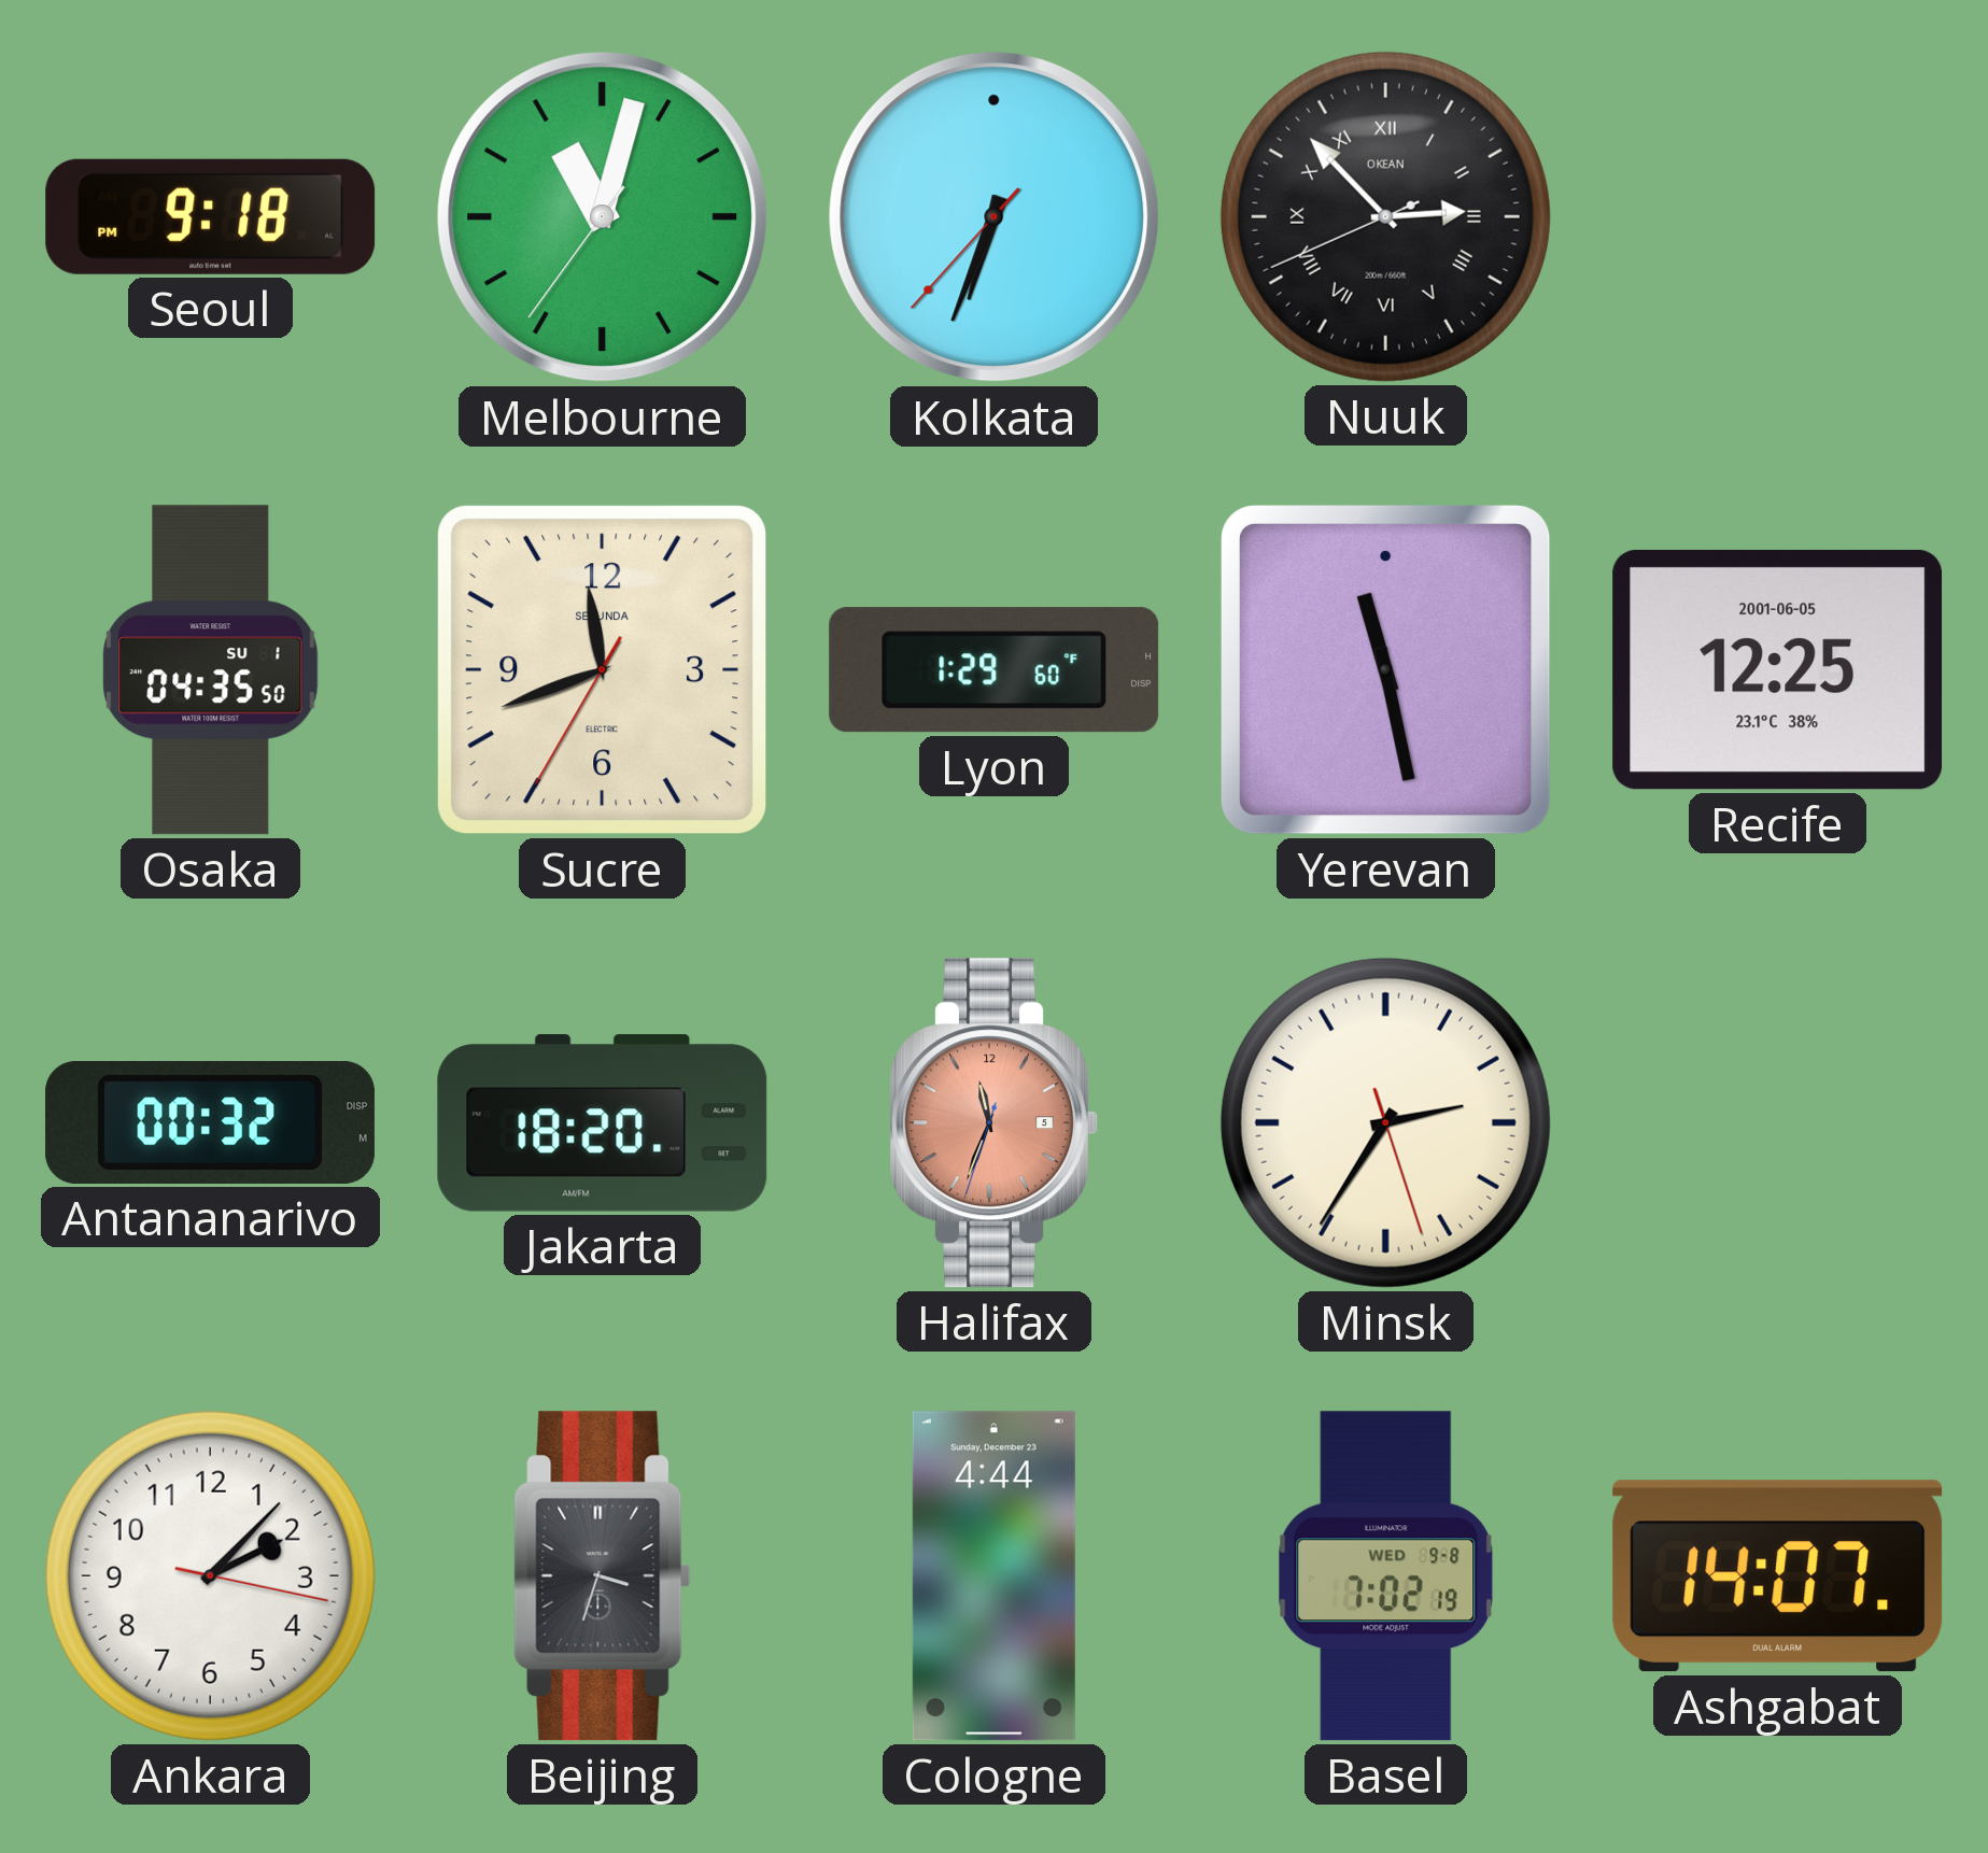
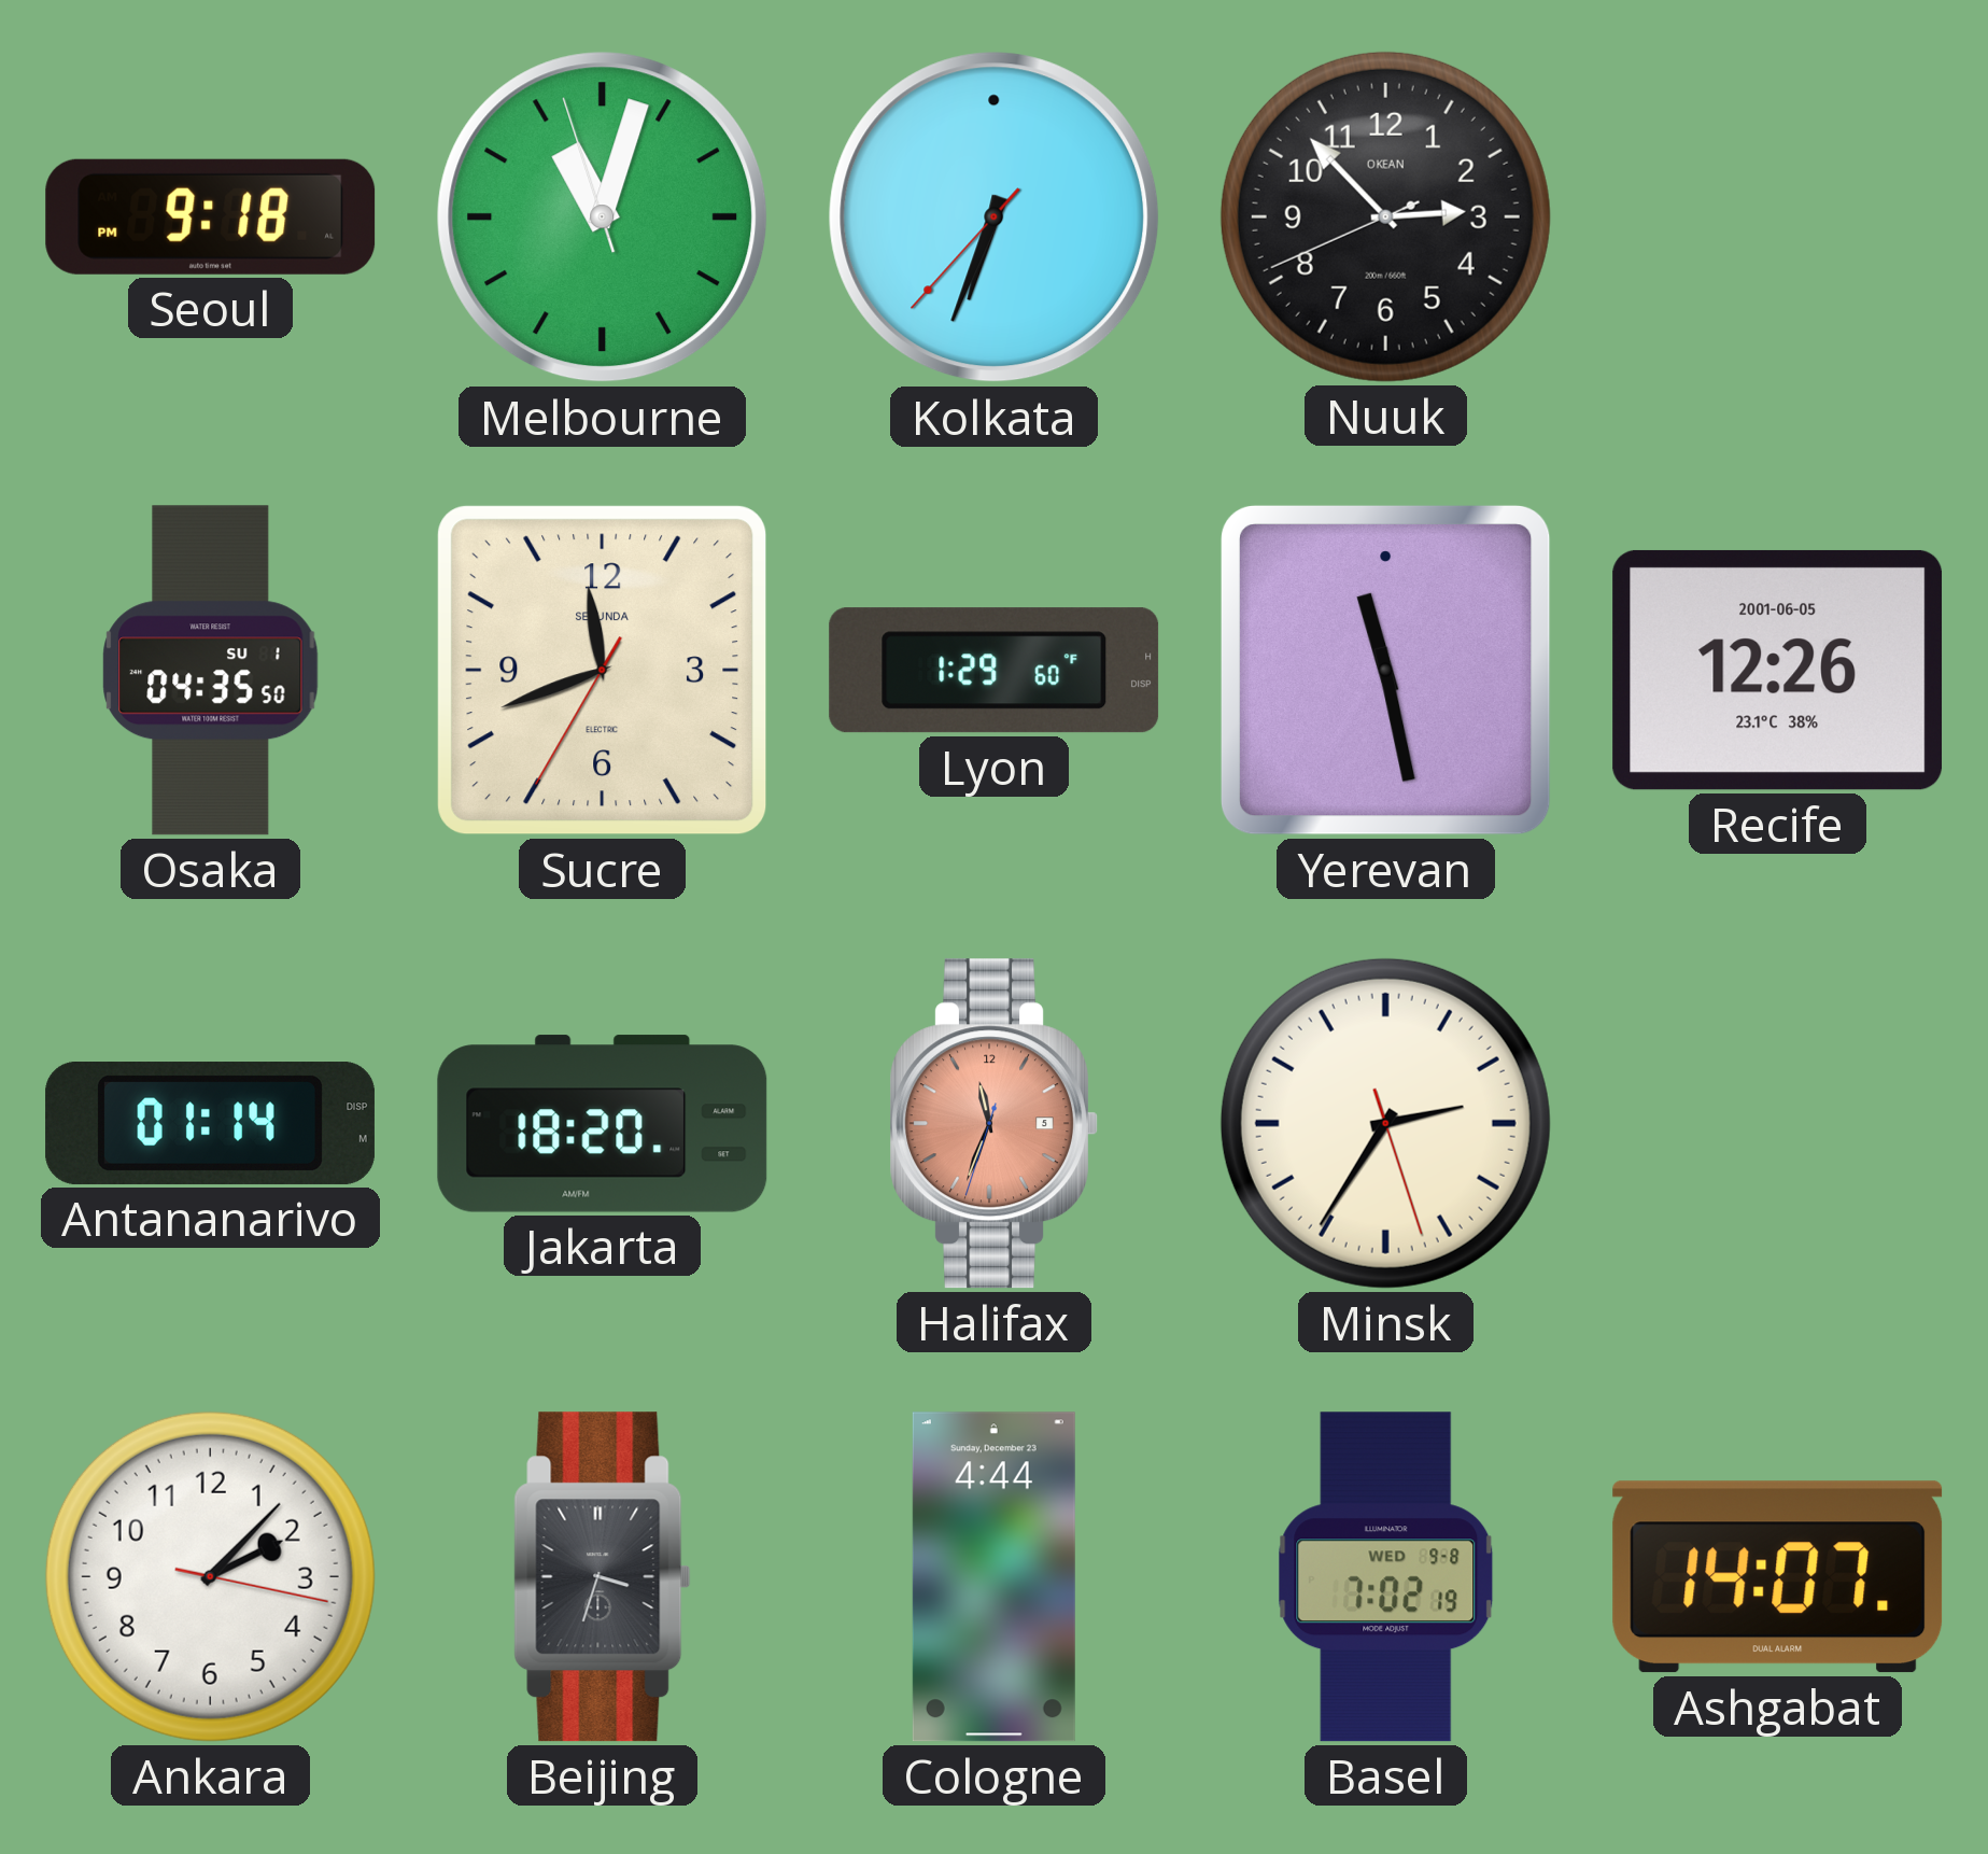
Melbourne: 11:02:36 -> 11:02:57 (603, 217)
Nuuk numerals: Roman -> Arabic (1385, 216)
Recife: 12:25 -> 12:26 (1778, 670)
Antananarivo: 00:32 -> 01:14 (210, 1123)
